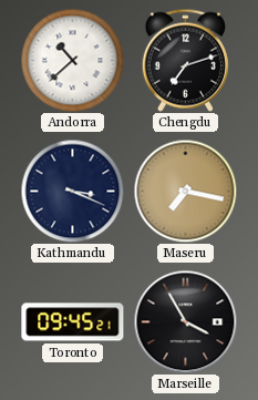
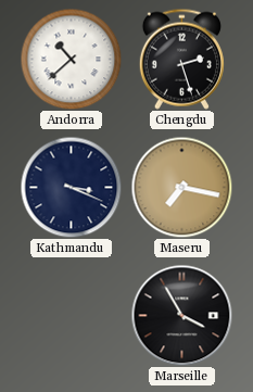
Chengdu: 7:12 -> 2:27 (181, 59)
Toronto: 09:45 -> none (73, 322)
